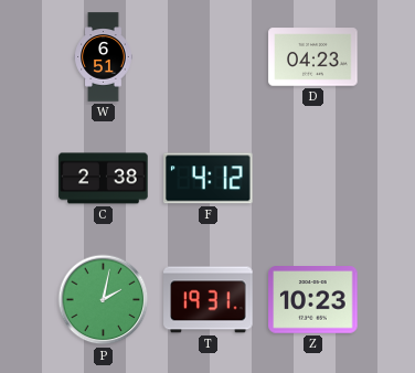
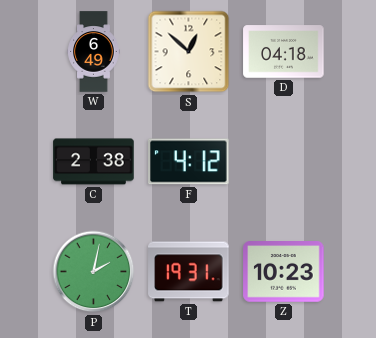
W: 6:51 -> 6:49 (94, 52)
S: none -> 12:52 (189, 52)
D: 04:23 -> 04:18 (284, 52)
